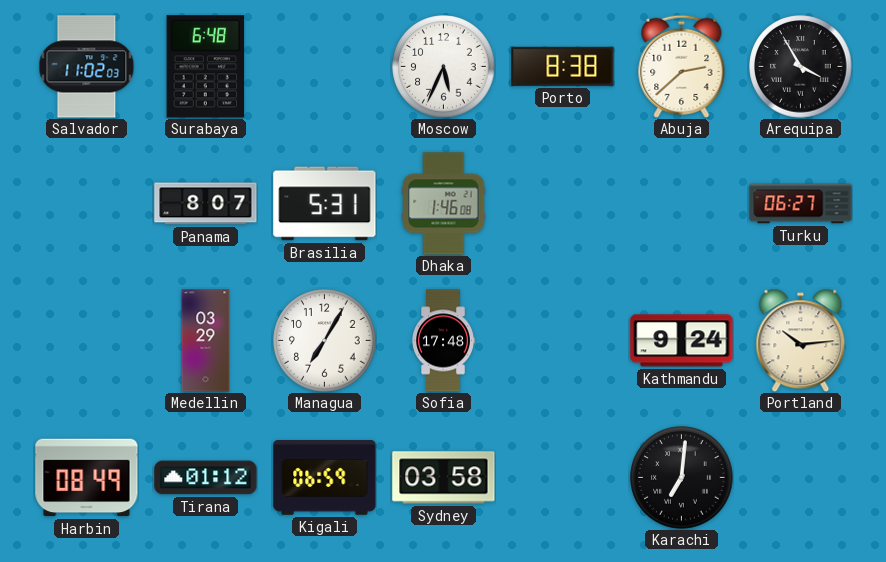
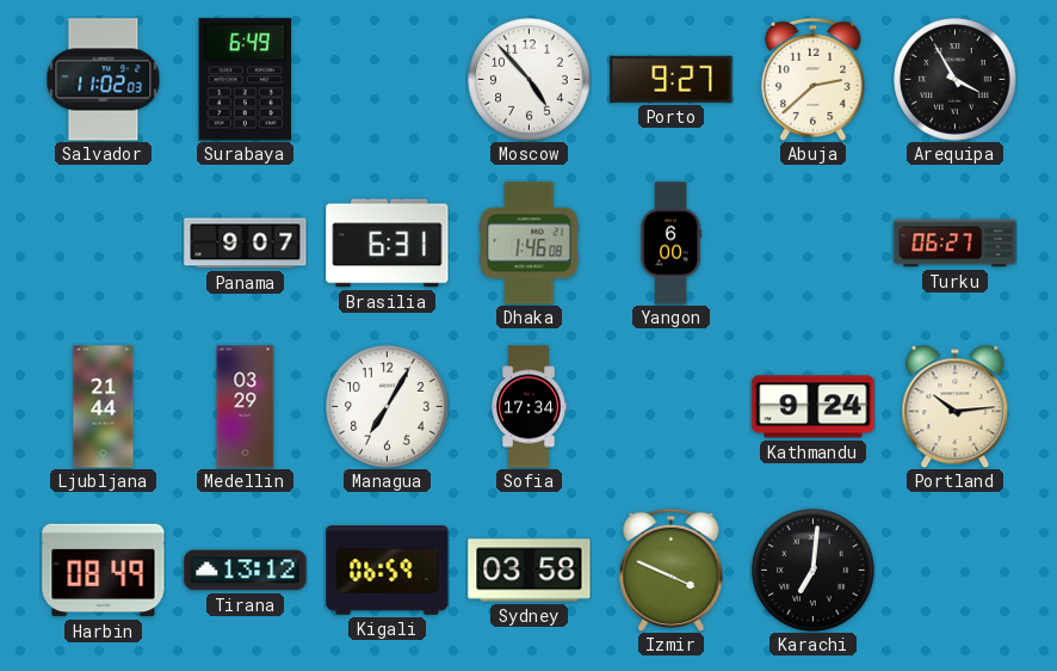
Surabaya: 6:48 -> 6:49 (246, 80)
Moscow: 5:34 -> 4:53 (530, 80)
Porto: 8:38 -> 9:27 (672, 79)
Panama: 8:07 -> 9:07 (246, 244)
Brasilia: 5:31 -> 6:31 (388, 244)
Yangon: none -> 6:00 (672, 244)
Ljubljana: none -> 21:44 (104, 407)
Sofia: 17:48 -> 17:34 (528, 407)
Tirana: 01:12 -> 13:12 (246, 571)
Izmir: none -> 3:49 (672, 570)
